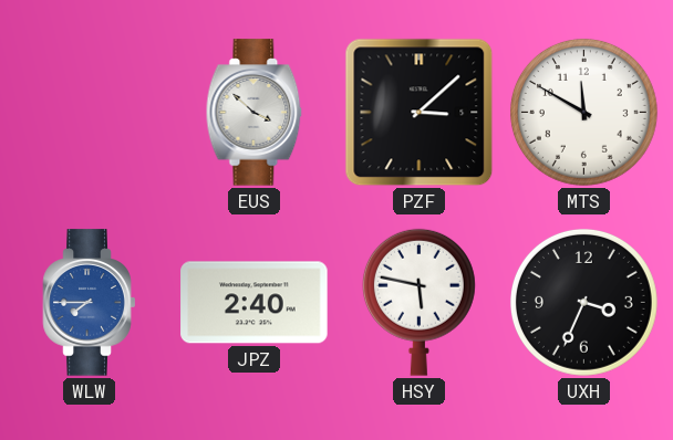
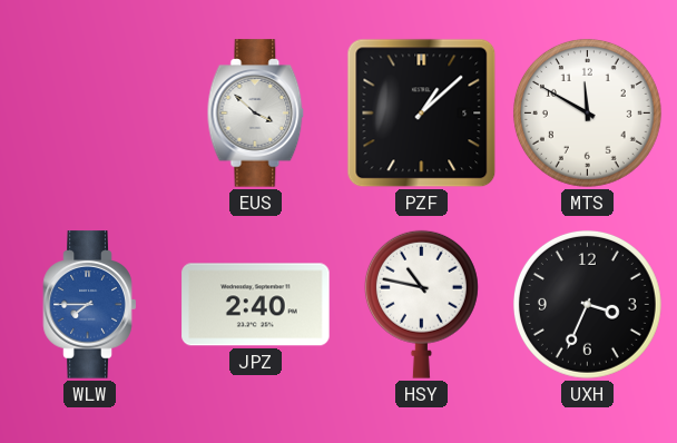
PZF: 3:08 -> 1:08 (422, 114)
HSY: 5:47 -> 10:47 (421, 304)
